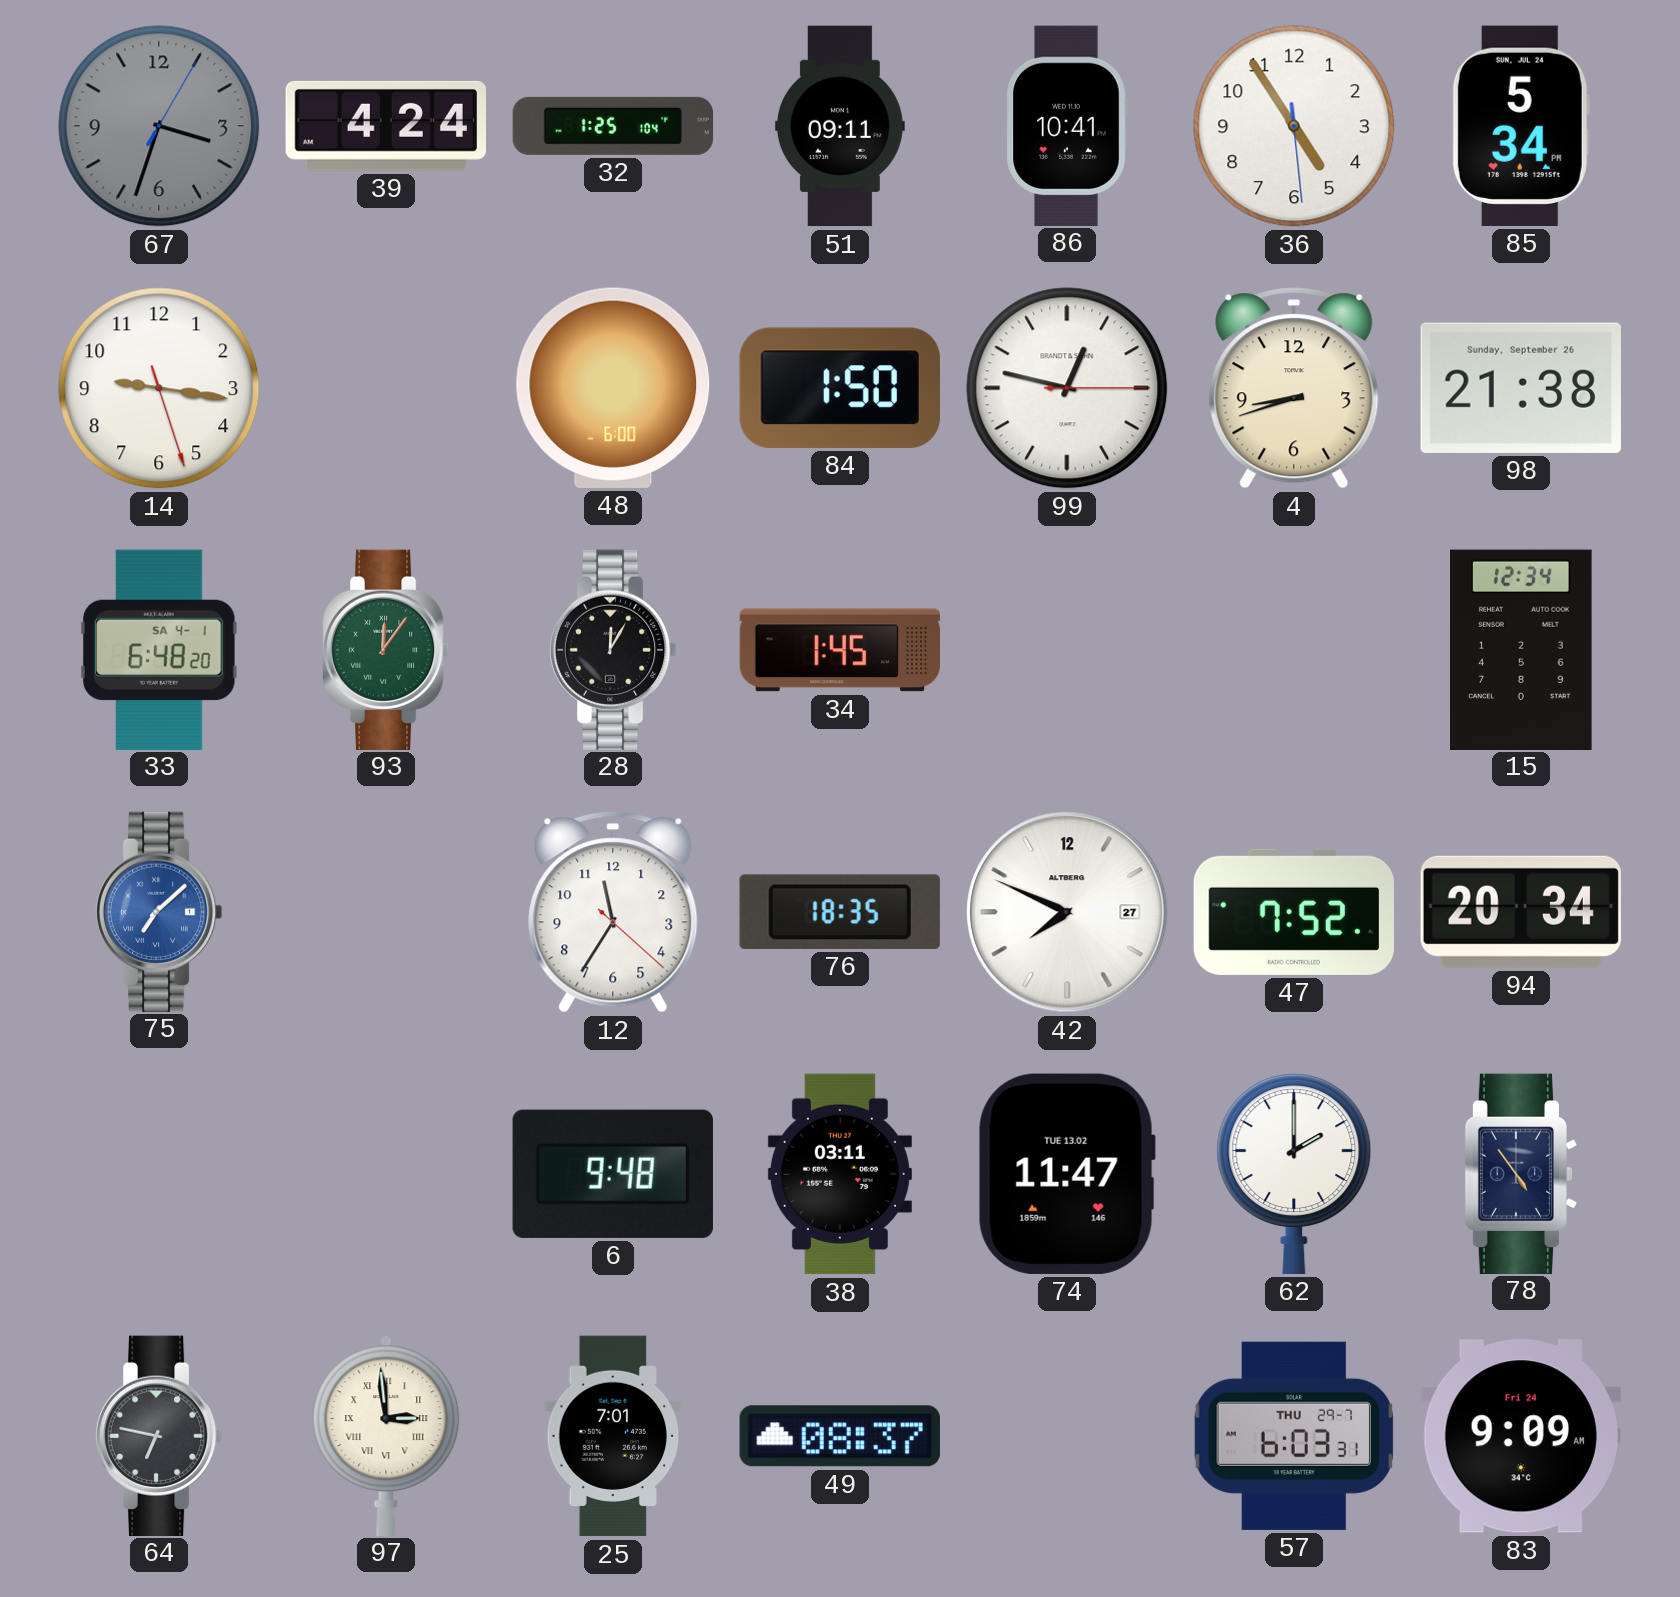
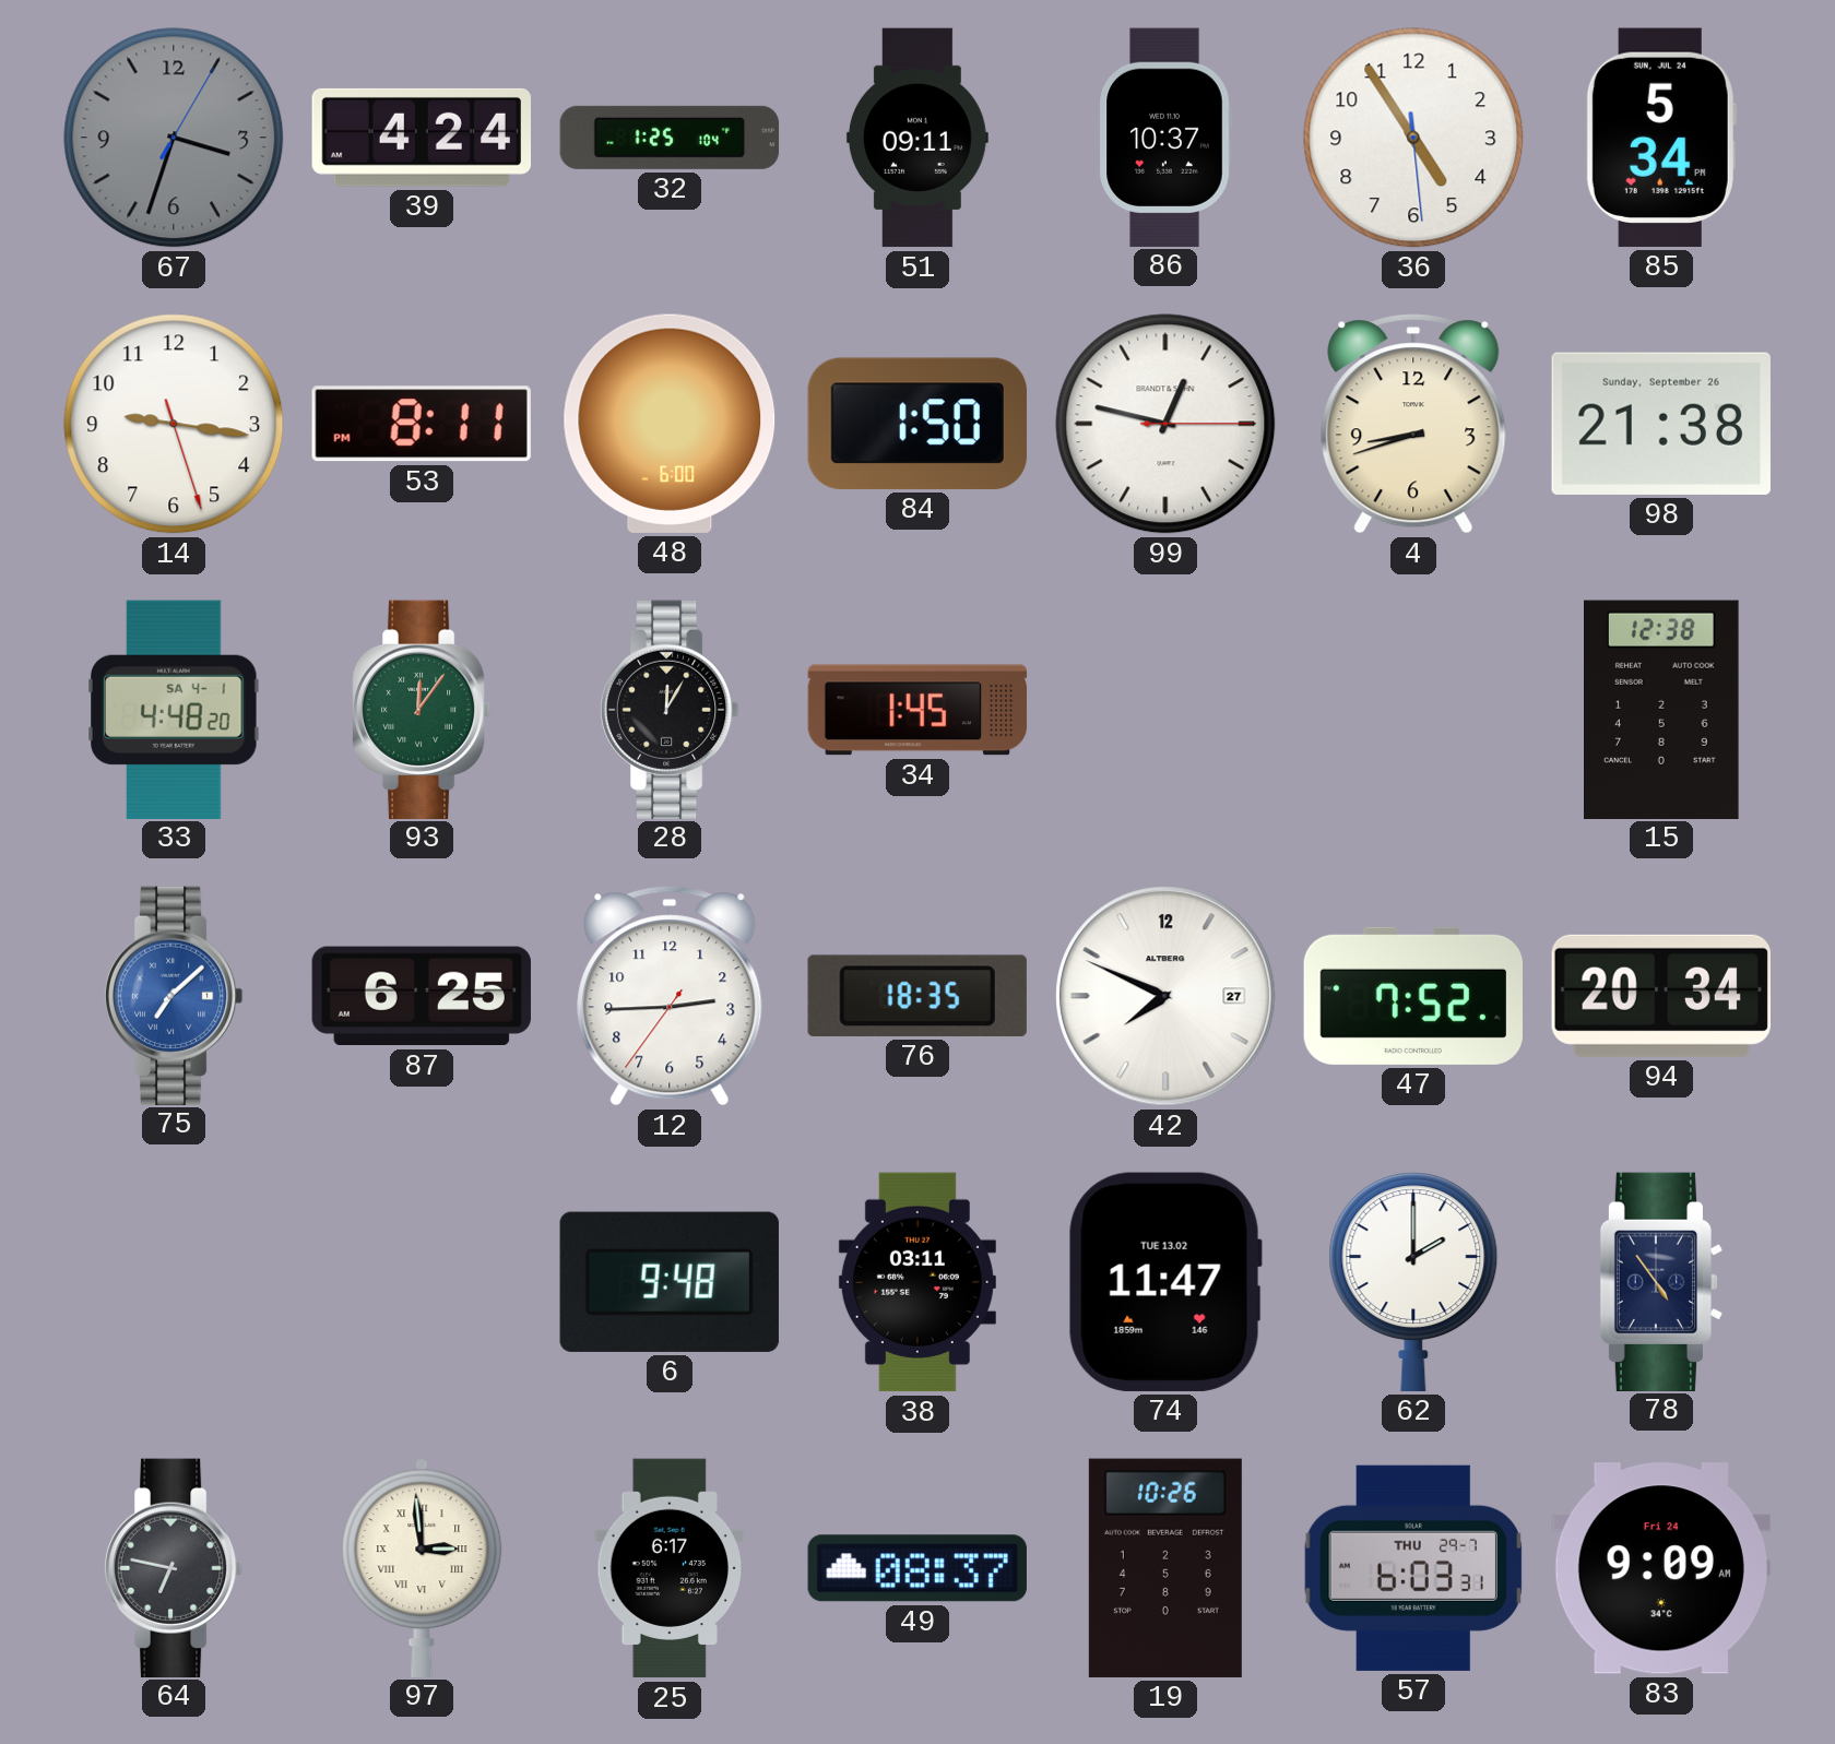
86: 10:41 -> 10:37 (1165, 137)
53: none -> 8:11 (422, 424)
33: 6:48 -> 4:48 (174, 709)
15: 12:34 -> 12:38 (1662, 709)
87: none -> 6:25 (422, 996)
12: 11:35 -> 2:44 (670, 996)
25: 7:01 -> 6:17 (668, 1568)
19: none -> 10:26 (1165, 1568)
